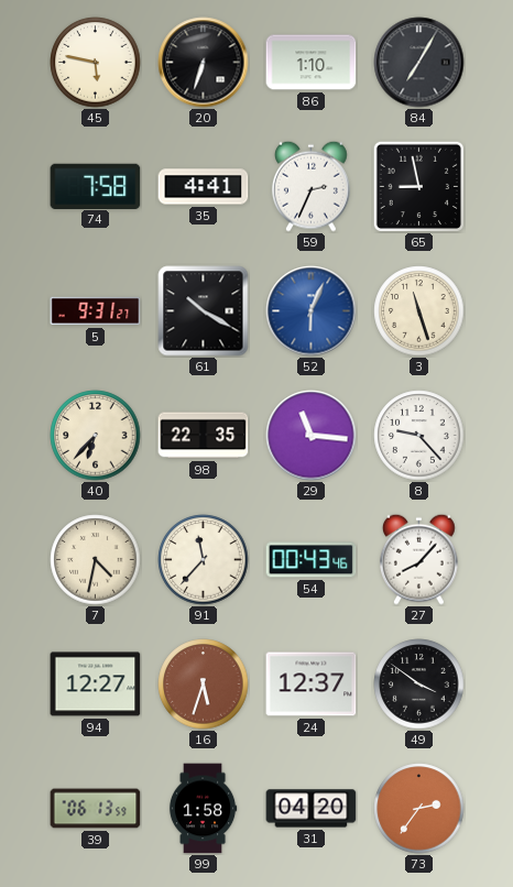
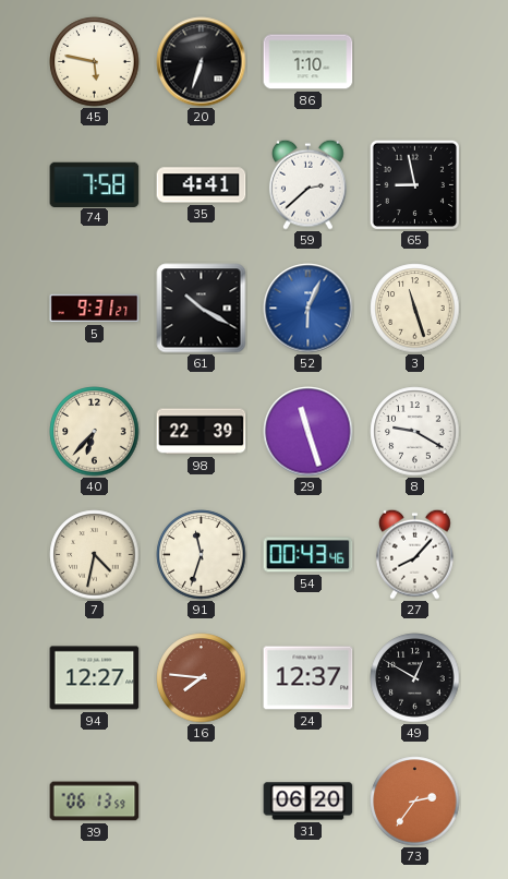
84: 7:05 -> none (419, 63)
59: 2:34 -> 2:38 (307, 184)
98: 22:35 -> 22:39 (202, 432)
29: 11:16 -> 11:27 (309, 432)
8: 9:23 -> 9:20 (415, 432)
91: 11:37 -> 11:33 (202, 555)
16: 5:33 -> 7:46 (202, 678)
49: 3:51 -> 12:50 (415, 678)
99: 1:58 -> none (203, 809)
31: 04:20 -> 06:20 (309, 802)
